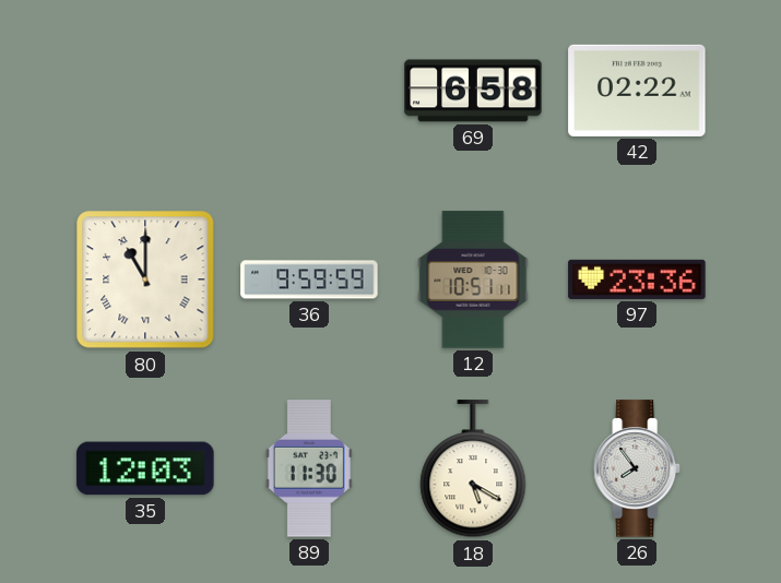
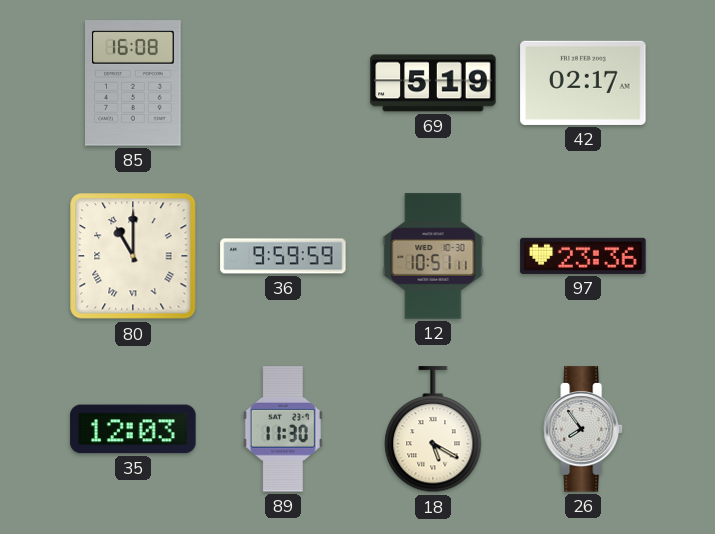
85: none -> 16:08 (134, 83)
69: 6:58 -> 5:19 (433, 83)
42: 02:22 -> 02:17 (583, 83)
